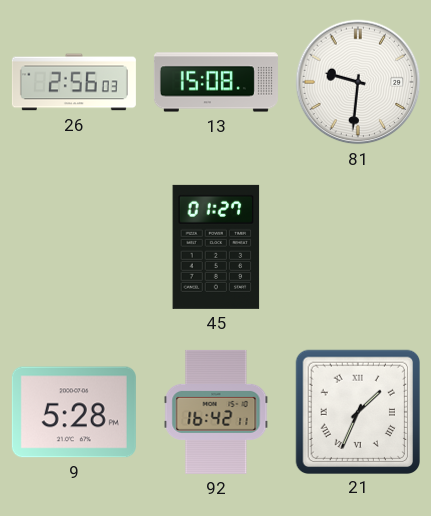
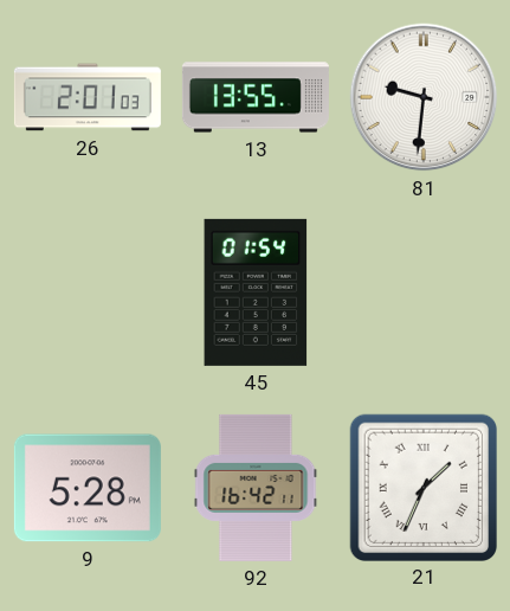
26: 2:56 -> 2:01 (88, 97)
13: 15:08 -> 13:55 (256, 97)
45: 01:27 -> 01:54 (256, 292)
